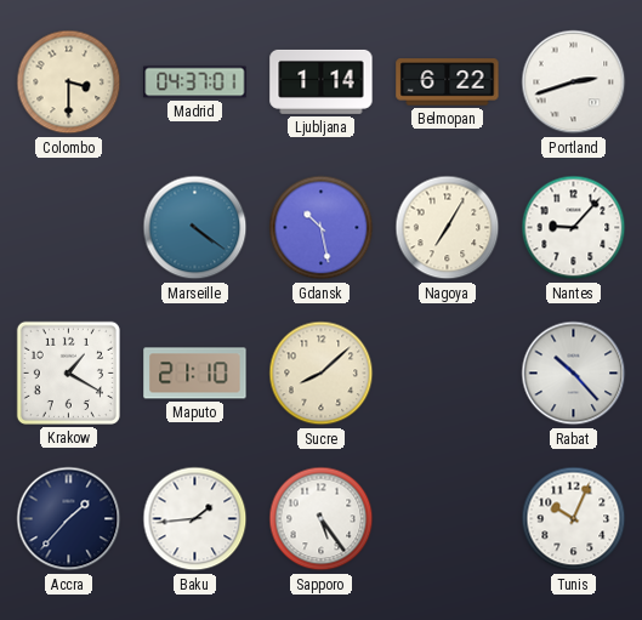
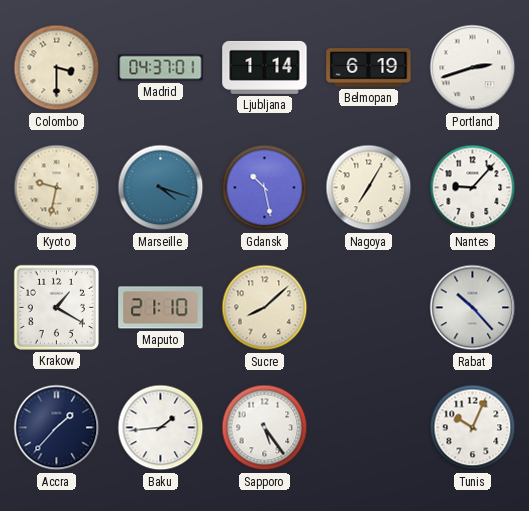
Belmopan: 6:22 -> 6:19 (369, 68)
Kyoto: none -> 9:32 (57, 188)
Marseille: 4:21 -> 4:18 (161, 188)
